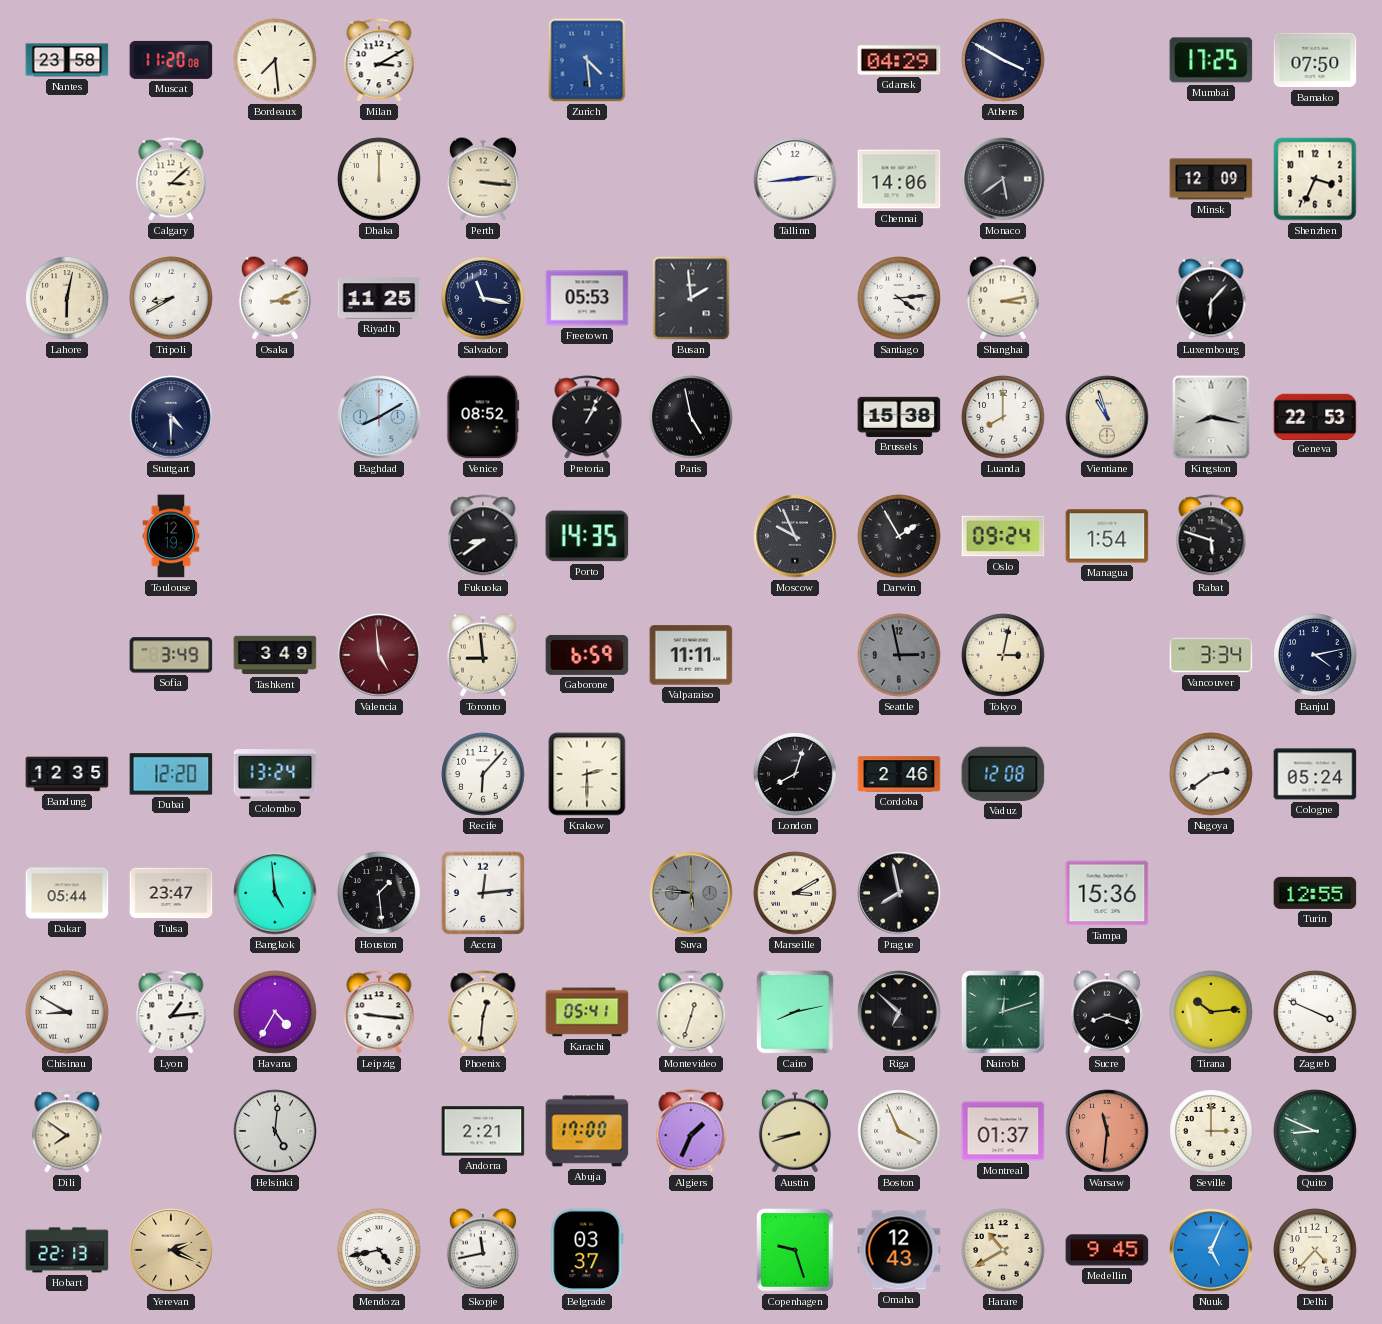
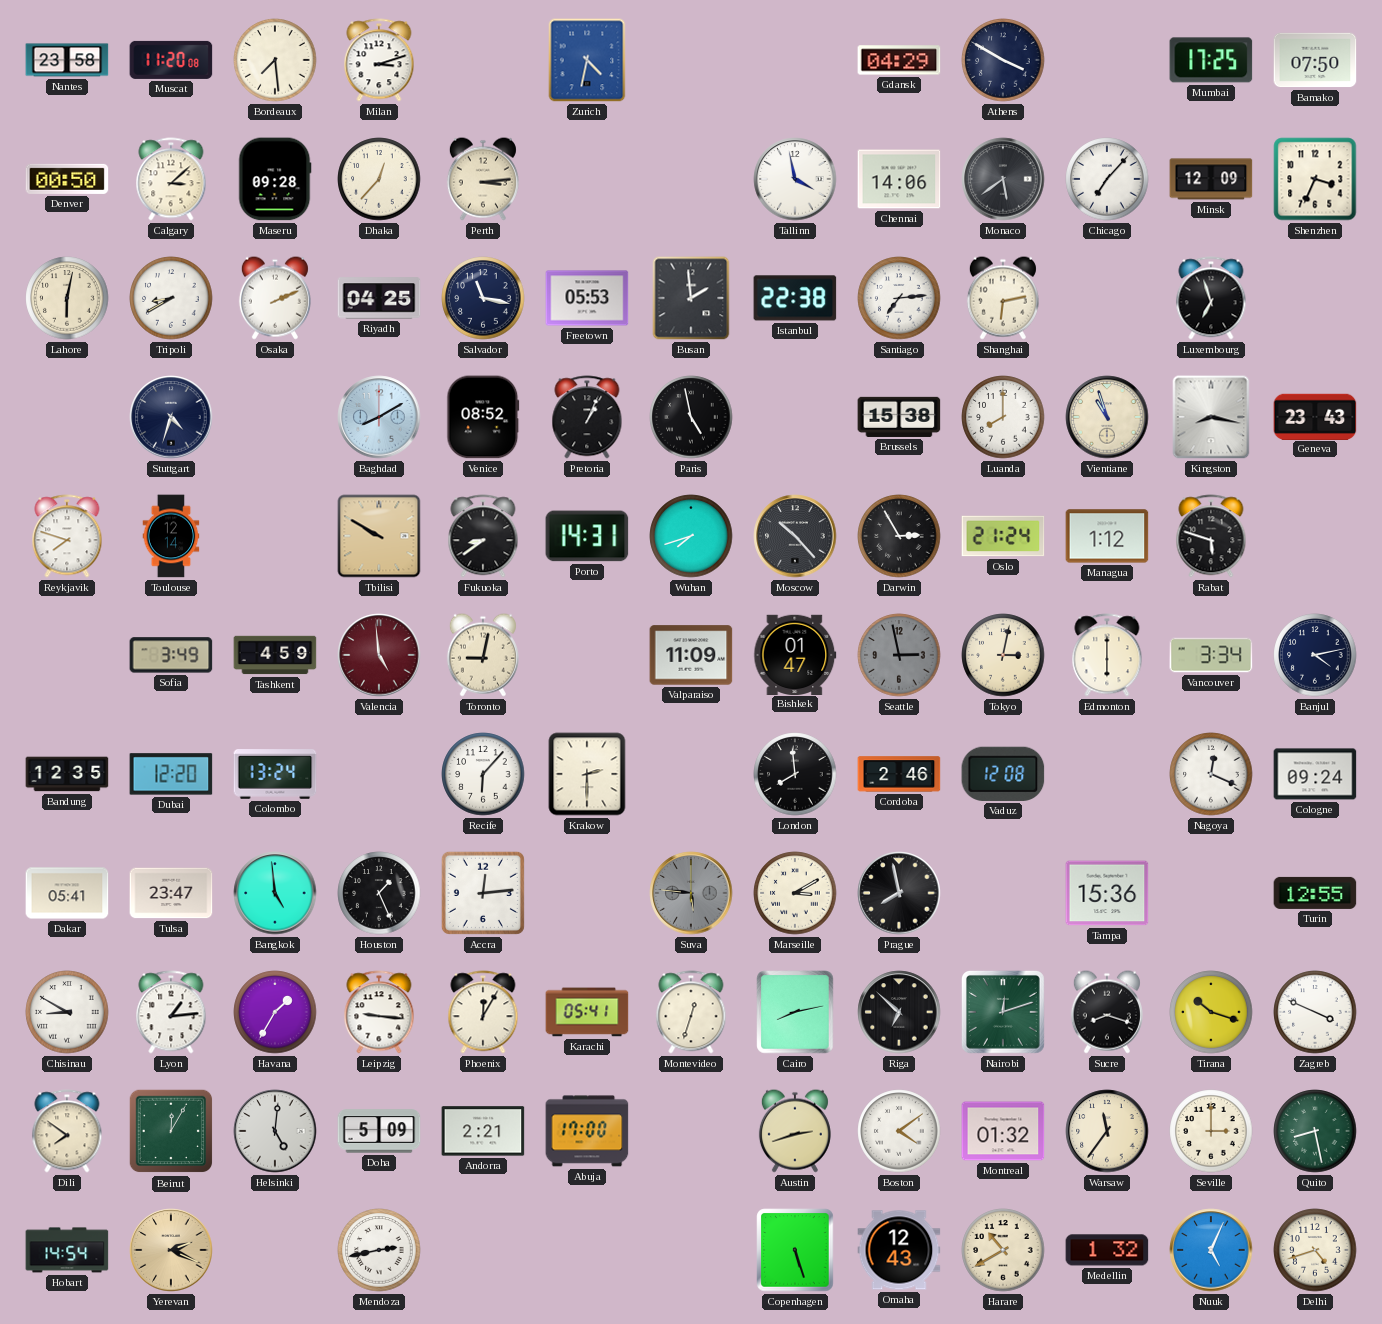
Milan: 3:10 -> 3:12 (379, 60)
Zurich: 4:29 -> 4:32 (587, 60)
Denver: none -> 00:50 (67, 179)
Maseru: none -> 09:28 (275, 179)
Dhaka: 12:00 -> 12:37 (379, 179)
Perth: 3:16 -> 3:14 (483, 179)
Tallinn: 2:44 -> 3:58 (795, 179)
Chicago: none -> 7:07 (1107, 179)
Osaka: 3:11 -> 2:11 (275, 298)
Riyadh: 11:25 -> 04:25 (379, 298)
Istanbul: none -> 22:38 (795, 298)
Santiago: 4:14 -> 7:14 (899, 298)
Shanghai: 3:13 -> 6:13 (1003, 298)
Luxembourg: 6:07 -> 6:57 (1211, 298)
Stuttgart: 4:30 -> 4:33 (171, 417)
Geneva: 22:53 -> 23:43 (1315, 416)
Reykjavik: none -> 7:48 (67, 536)
Toulouse: 12:19 -> 12:14 (171, 536)
Tbilisi: none -> 9:50 (379, 536)
Porto: 14:35 -> 14:31 (587, 536)
Wuhan: none -> 7:42 (691, 536)
Moscow: 9:56 -> 10:23 (795, 536)
Darwin: 1:55 -> 2:55 (899, 536)
Oslo: 09:24 -> 21:24 (1003, 536)
Managua: 1:54 -> 1:12 (1107, 536)
Tashkent: 3:49 -> 4:59 (275, 655)
Toronto: 8:59 -> 9:02 (483, 655)
Gaborone: 6:59 -> none (587, 655)
Valparaiso: 11:11 -> 11:09 (691, 655)
Bishkek: none -> 01:47 (795, 654)
Edmonton: none -> 6:00 (1107, 655)
London: 8:03 -> 7:59 (795, 774)
Nagoya: 2:39 -> 12:19 (1211, 774)
Cologne: 05:24 -> 09:24 (1315, 774)
Dakar: 05:44 -> 05:41 (67, 893)
Houston: 1:29 -> 1:26 (379, 893)
Havana: 4:35 -> 1:35 (275, 1012)
Phoenix: 12:31 -> 12:05 (483, 1012)
Tirana: 10:14 -> 10:18 (1211, 1012)
Beirut: none -> 12:05 (171, 1131)
Doha: none -> 5:09 (379, 1131)
Algiers: 1:34 -> none (691, 1131)
Austin: 8:42 -> 2:42 (795, 1131)
Boston: 3:56 -> 4:09 (899, 1131)
Montreal: 01:37 -> 01:32 (1003, 1131)
Warsaw: 11:31 -> 11:36 (1107, 1131)
Warsaw dial: salmon -> cream (1107, 1131)
Quito: 8:49 -> 8:28 (1315, 1131)
Hobart: 22:13 -> 14:54 (67, 1250)
Mendoza: 4:43 -> 2:43 (379, 1250)
Skopje: 11:43 -> none (483, 1250)
Belgrade: 03:37 -> none (587, 1250)
Copenhagen: 9:27 -> 5:27 (795, 1250)
Medellin: 9:45 -> 1:32 (1107, 1250)
Delhi: 4:37 -> 4:42 (1315, 1250)
